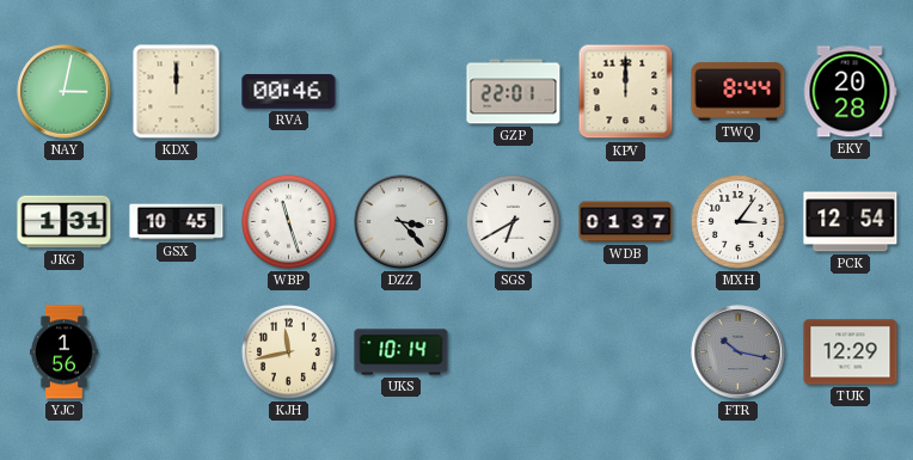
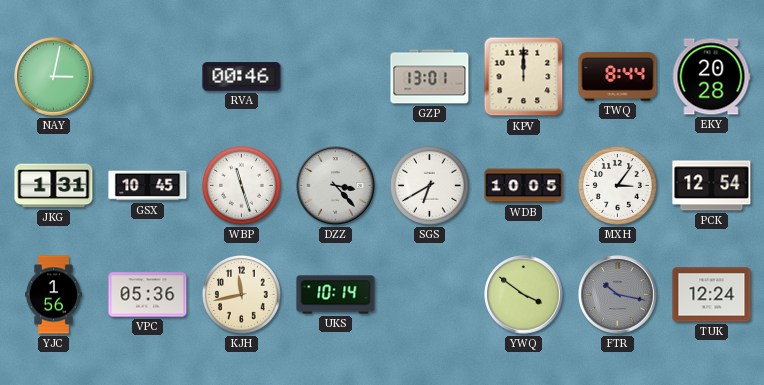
KDX: 12:00 -> none (177, 92)
GZP: 22:01 -> 13:01 (430, 77)
WDB: 01:37 -> 10:05 (524, 186)
VPC: none -> 05:36 (148, 295)
YWQ: none -> 3:51 (524, 295)
TUK: 12:29 -> 12:24 (712, 295)
